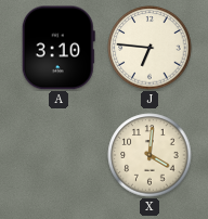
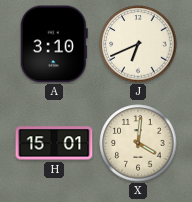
J: 6:46 -> 6:41 (138, 44)
H: none -> 15:01 (54, 143)
